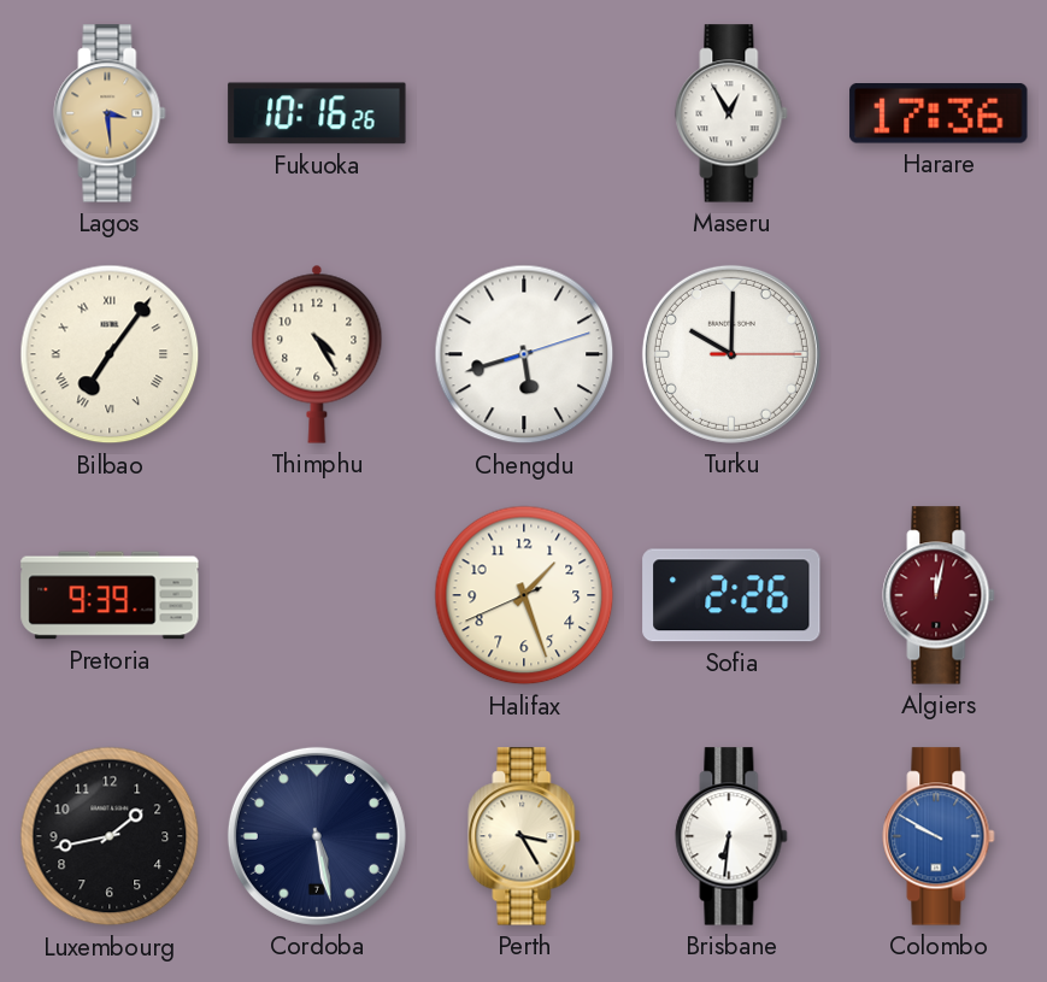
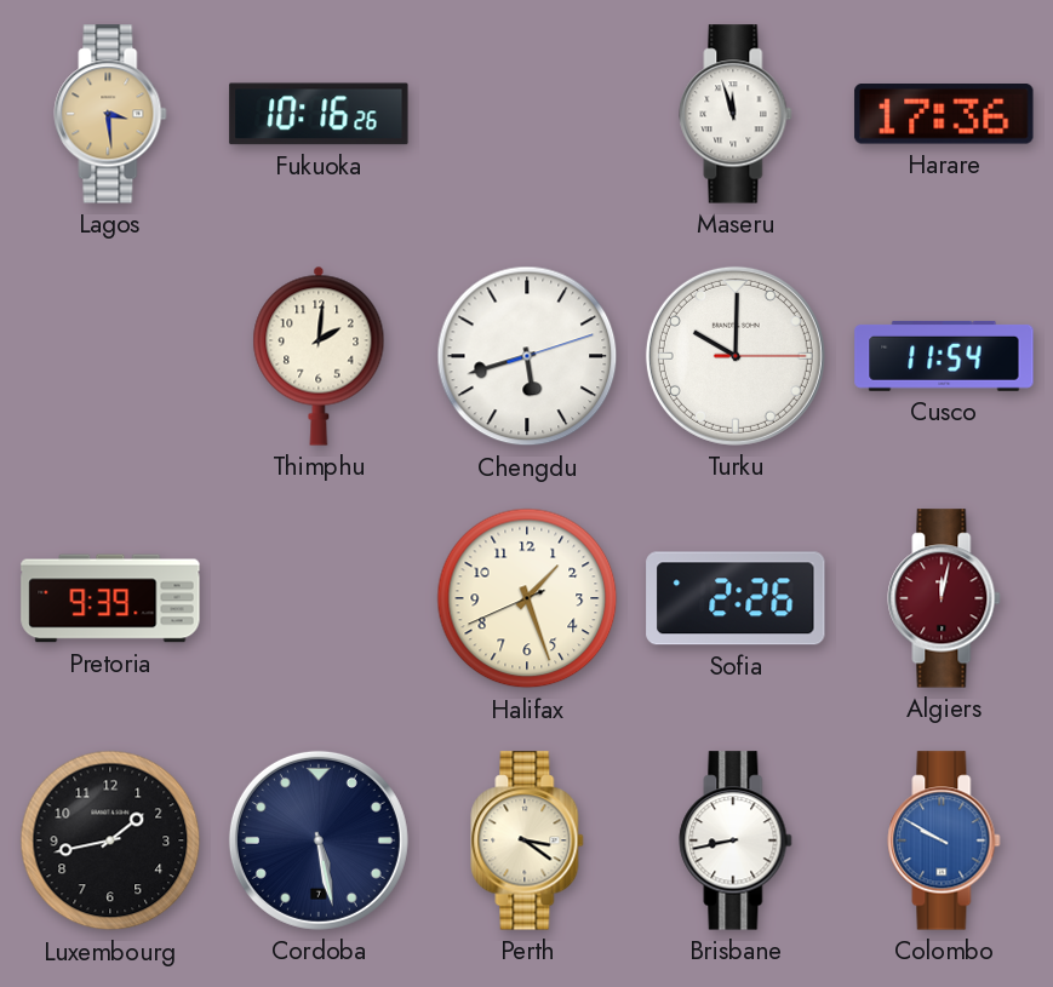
Maseru: 12:55 -> 11:57 (736, 114)
Bilbao: 7:06 -> none (110, 354)
Thimphu: 4:25 -> 2:01 (319, 356)
Cusco: none -> 11:54 (944, 356)
Perth: 3:25 -> 3:21 (527, 840)
Brisbane: 6:31 -> 8:43 (736, 840)
